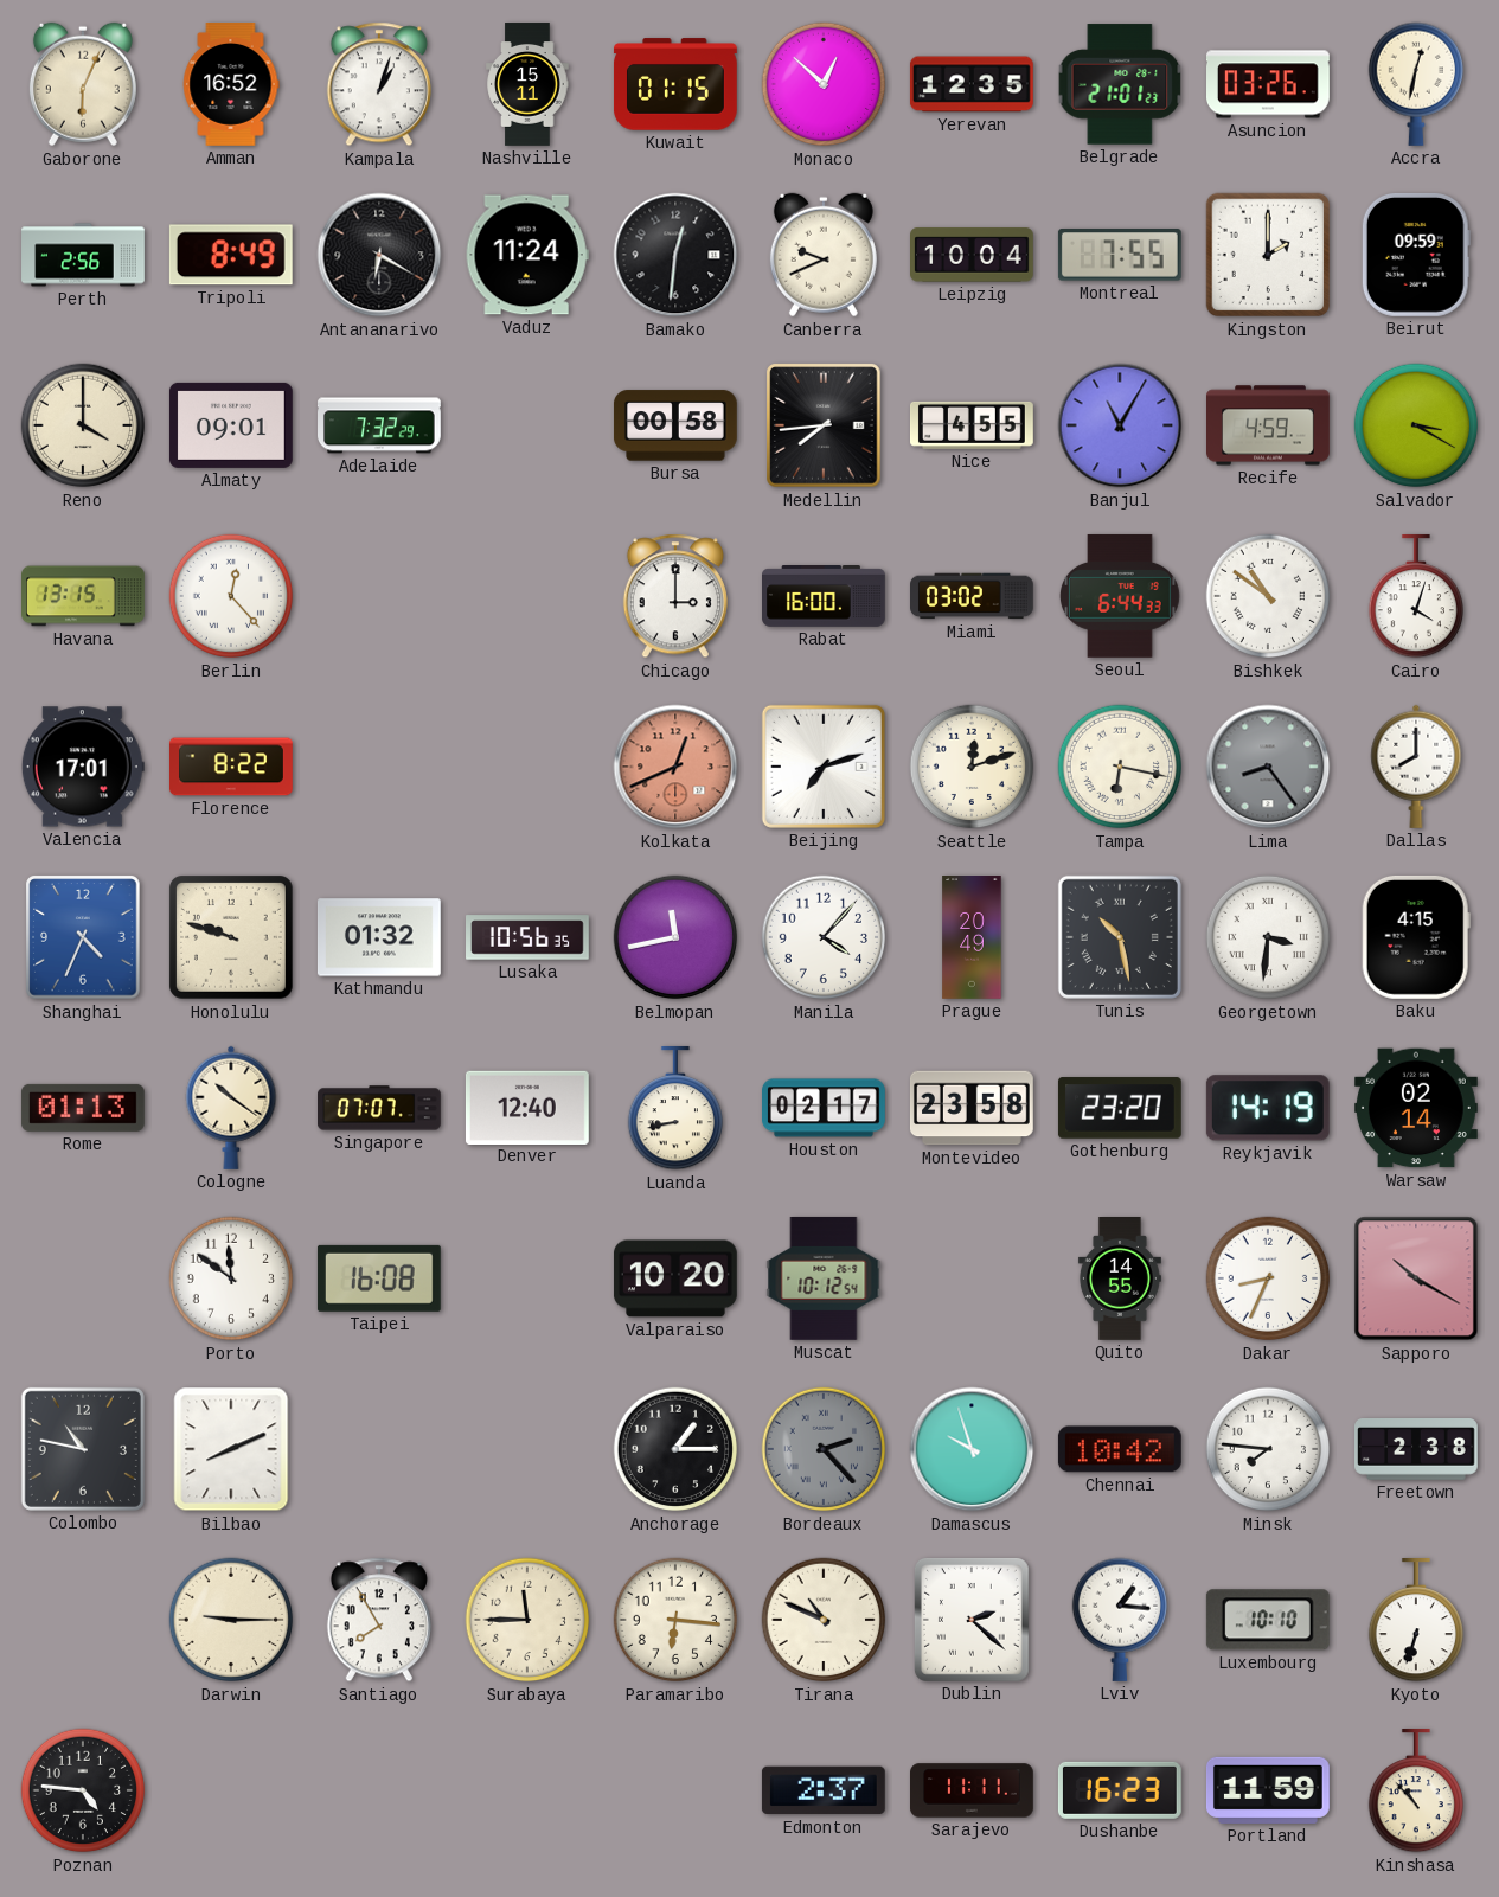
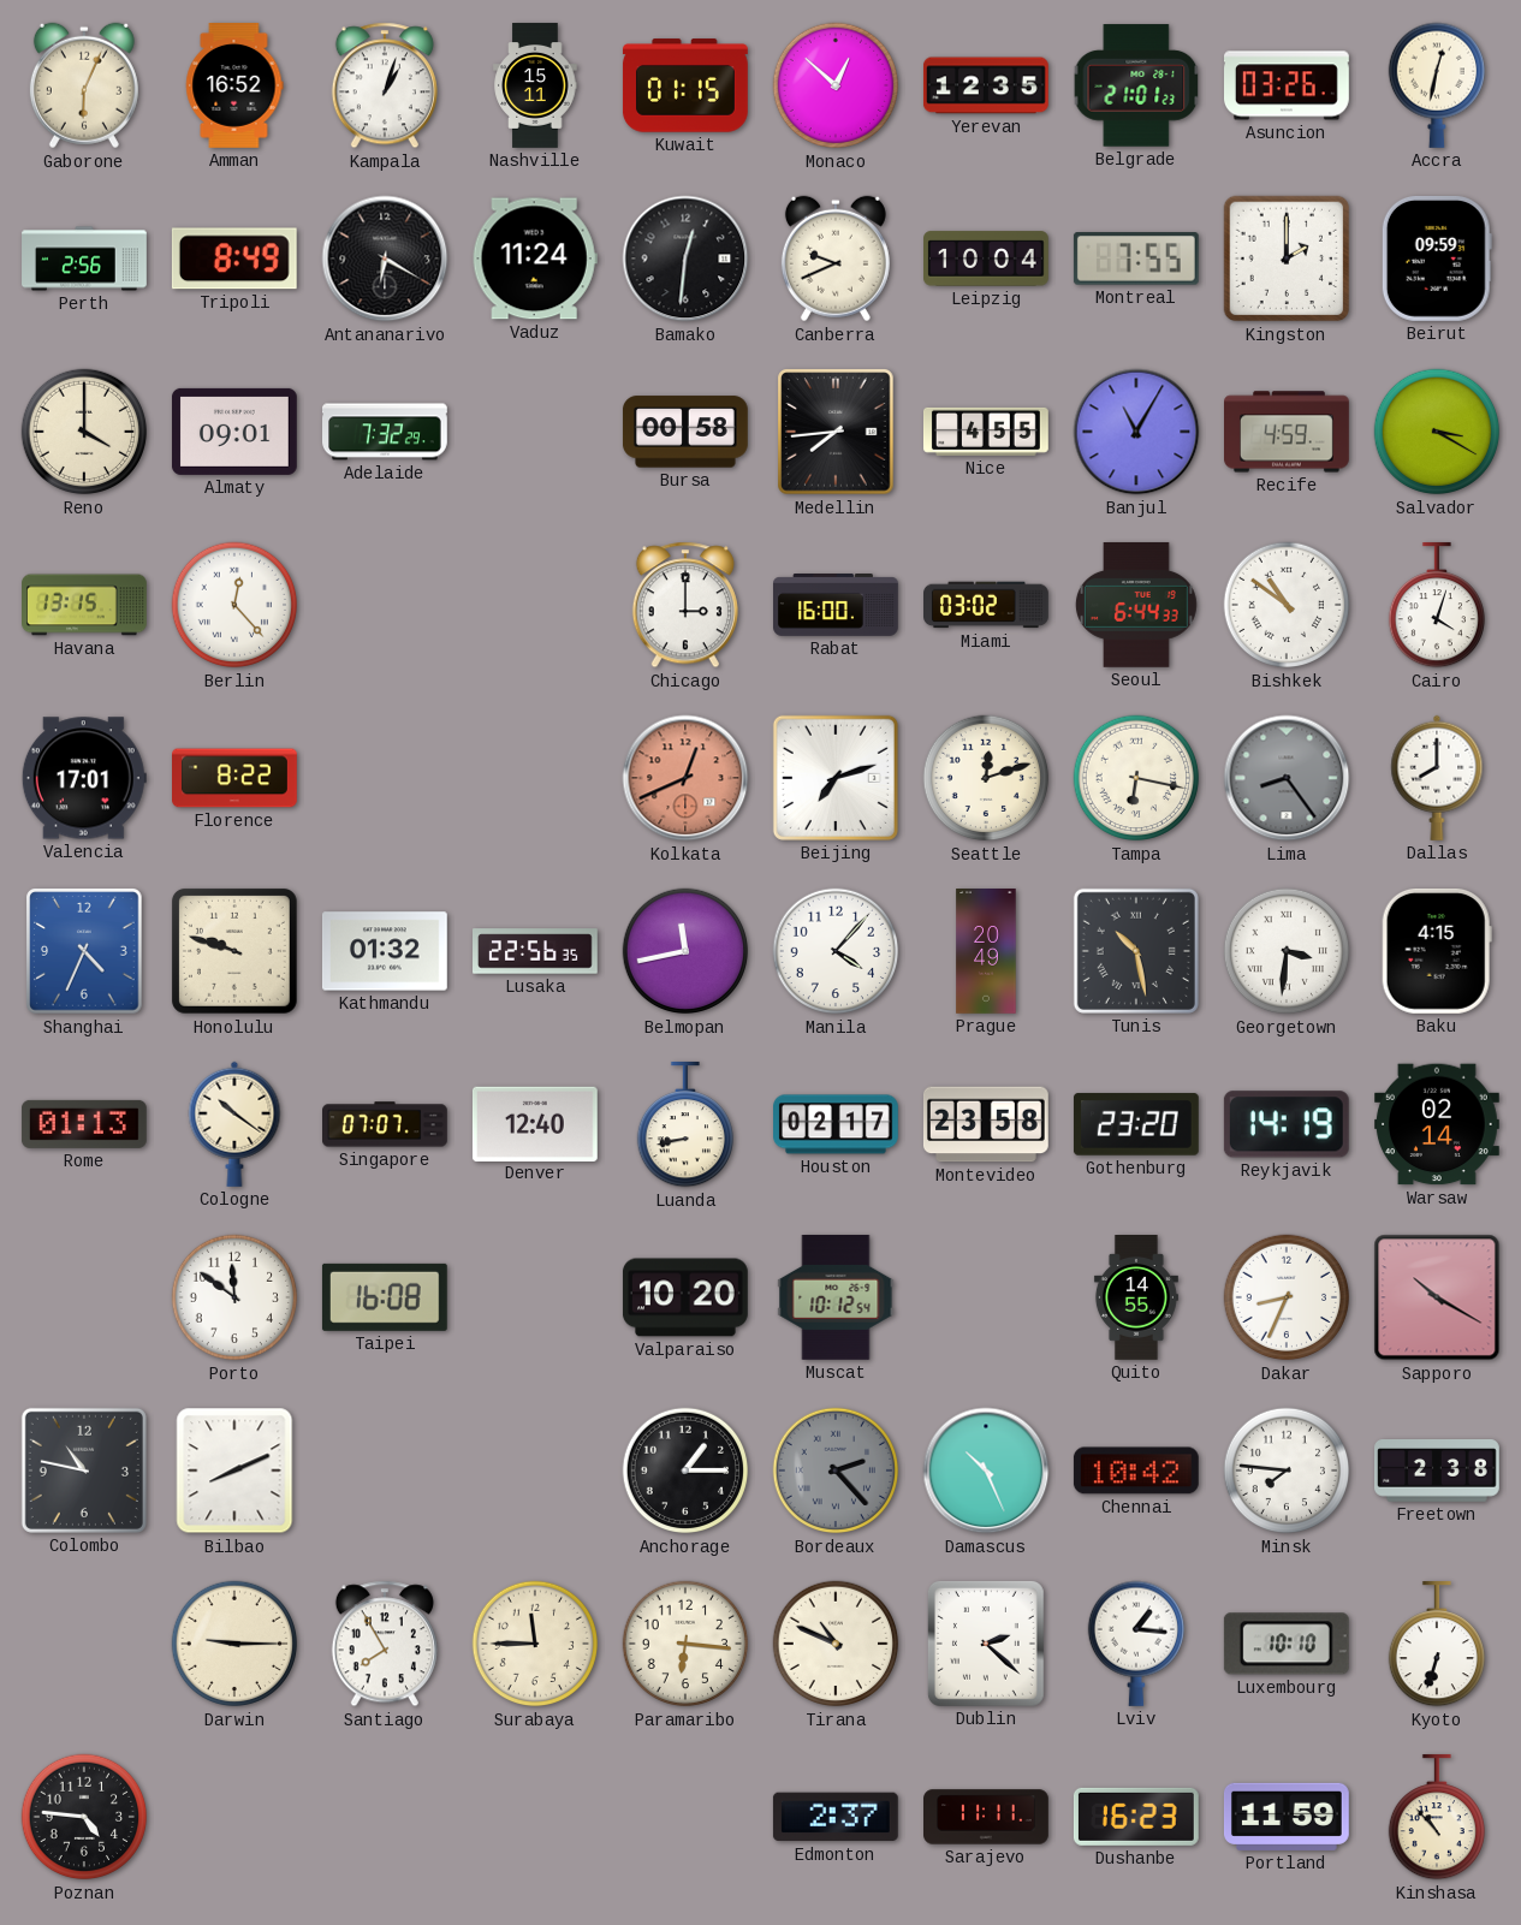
Lusaka: 10:56 -> 22:56 (536, 951)
Damascus: 9:57 -> 10:26 (986, 1471)
